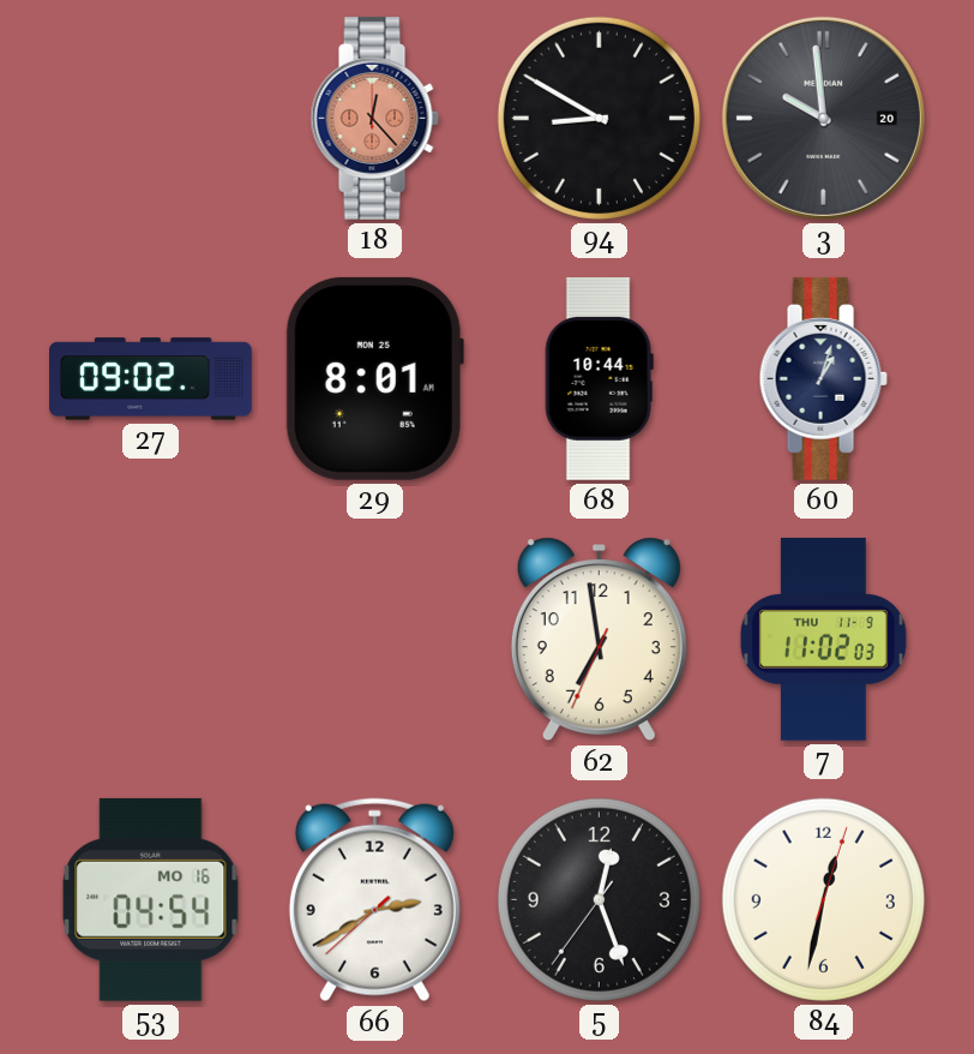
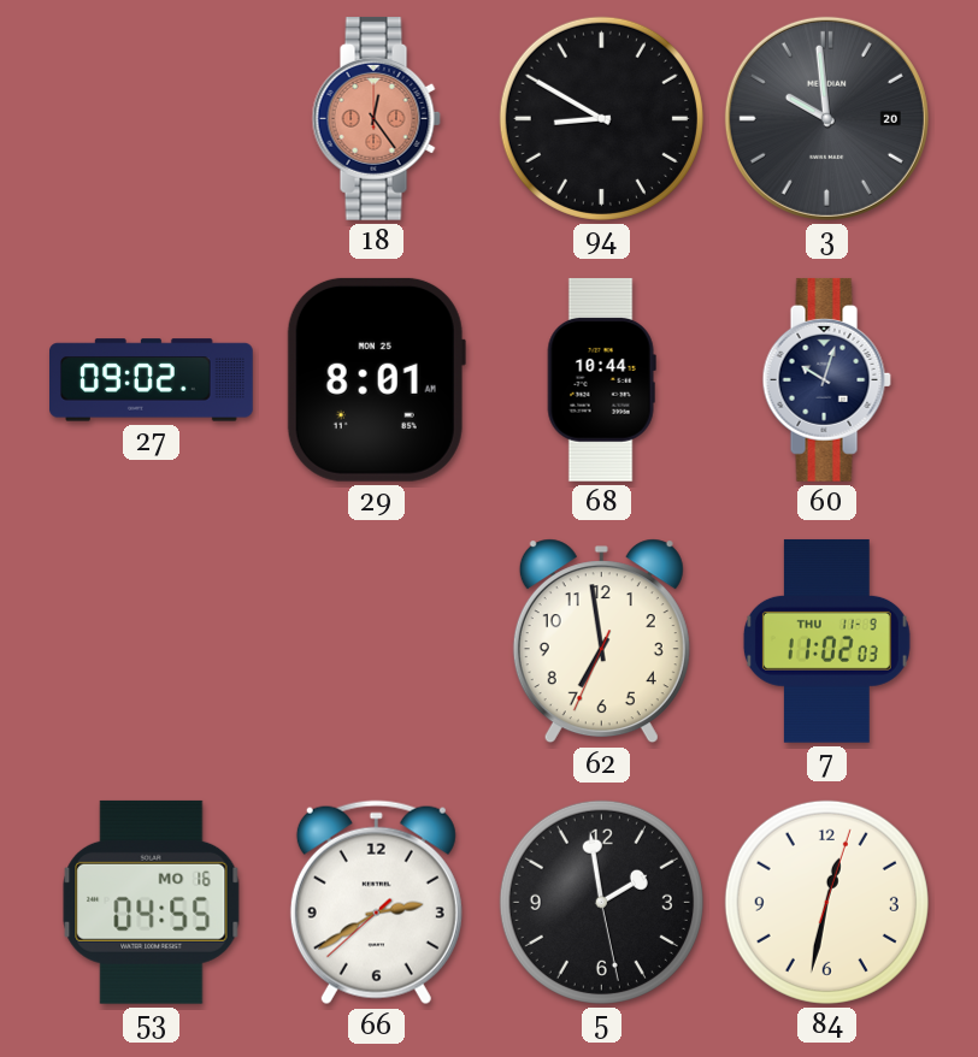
18: 12:23 -> 12:24 (376, 118)
60: 1:03 -> 10:03 (826, 379)
53: 04:54 -> 04:55 (152, 902)
5: 12:26 -> 1:58 (601, 902)
